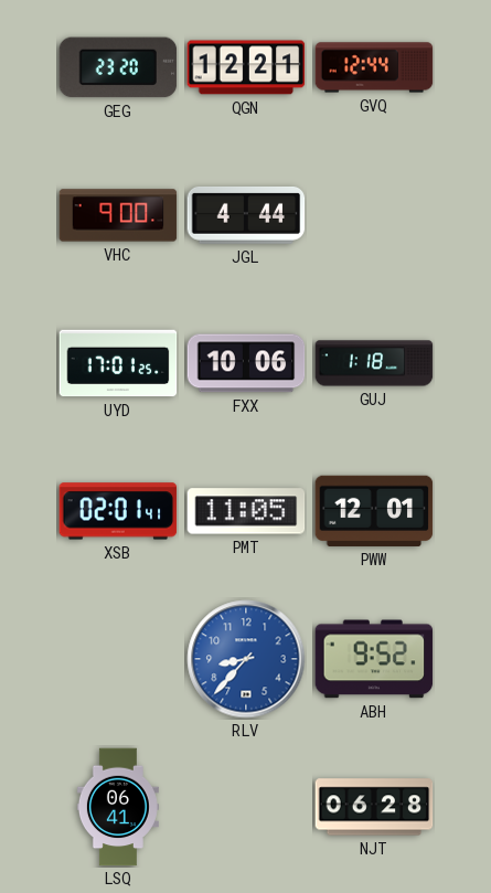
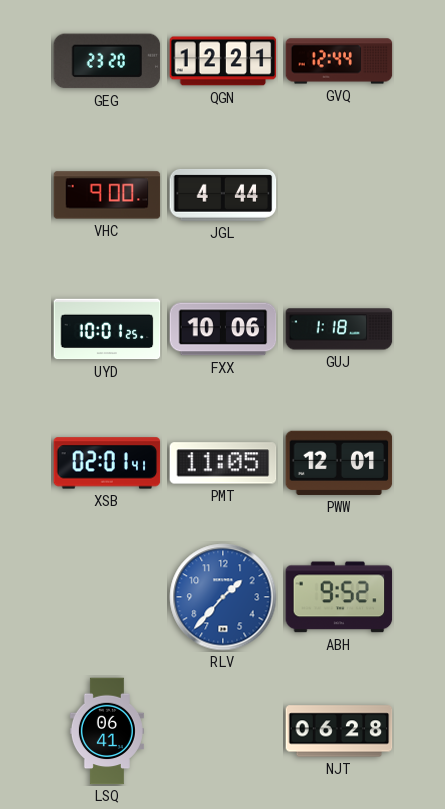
UYD: 17:01 -> 10:01 (107, 329)
RLV: 8:37 -> 1:37 (223, 597)
